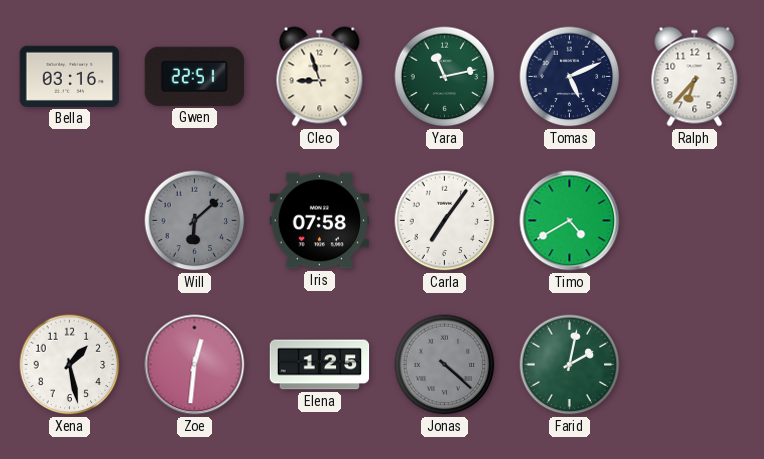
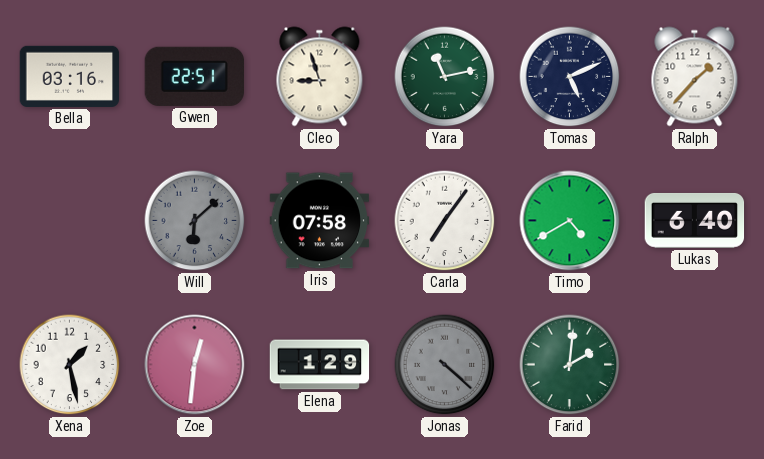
Ralph: 6:37 -> 1:37 (695, 77)
Lukas: none -> 6:40 (695, 220)
Elena: 1:25 -> 1:29 (320, 365)
Farid: 2:02 -> 2:01 (570, 365)
